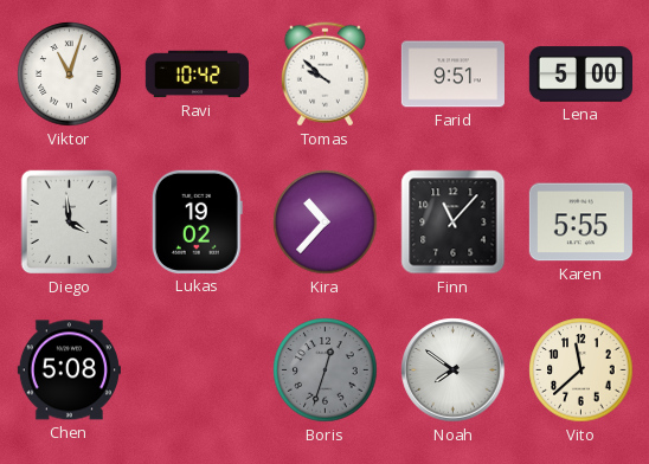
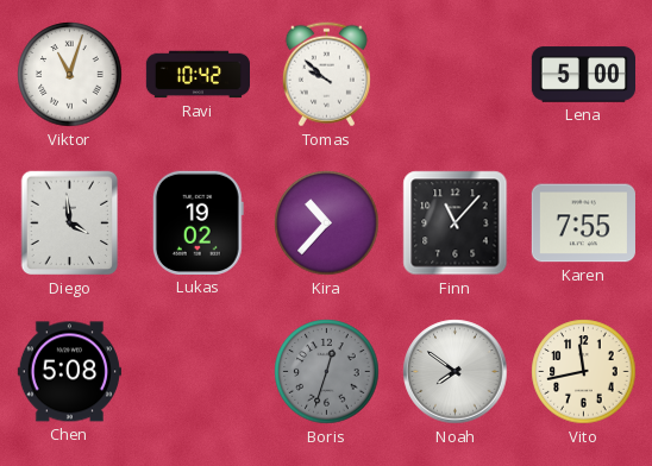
Farid: 9:51 -> none (452, 75)
Karen: 5:55 -> 7:55 (583, 223)
Vito: 11:38 -> 11:43 (584, 372)
